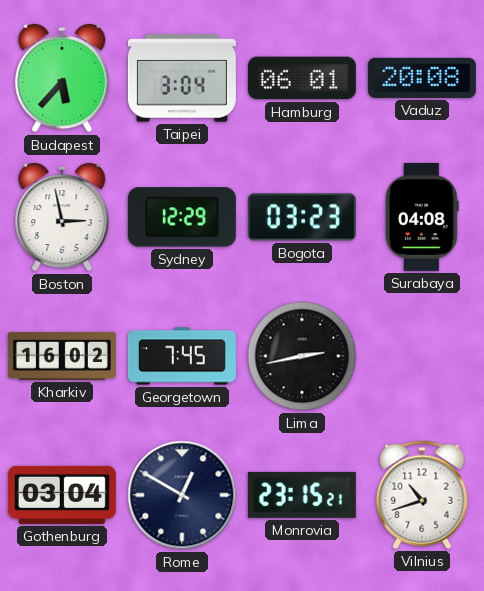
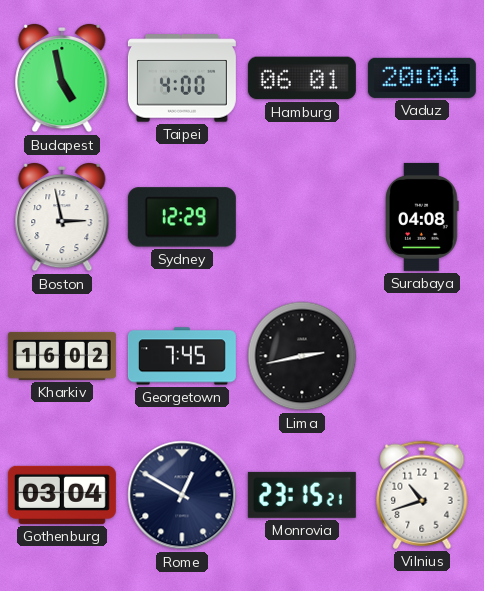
Budapest: 5:37 -> 4:58 (62, 78)
Taipei: 3:04 -> 4:00 (182, 78)
Vaduz: 20:08 -> 20:04 (422, 78)
Bogota: 03:23 -> none (302, 217)
